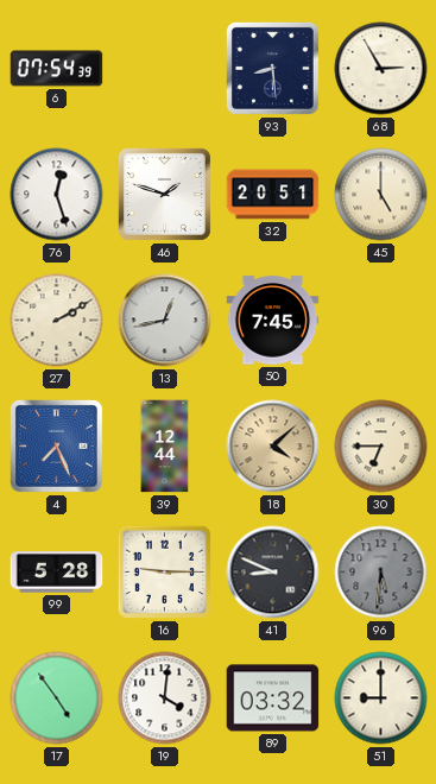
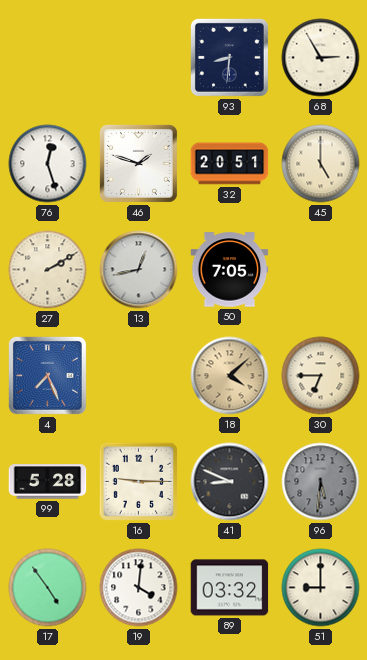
6: 07:54 -> none (57, 69)
93: 8:29 -> 8:31 (229, 57)
50: 7:45 -> 7:05 (230, 270)
39: 12:44 -> none (165, 447)
